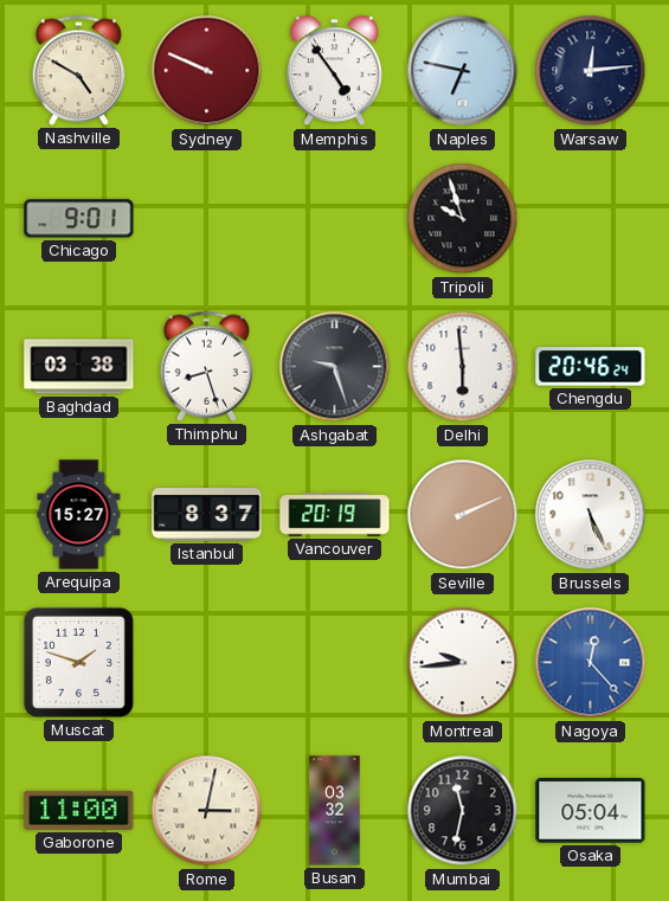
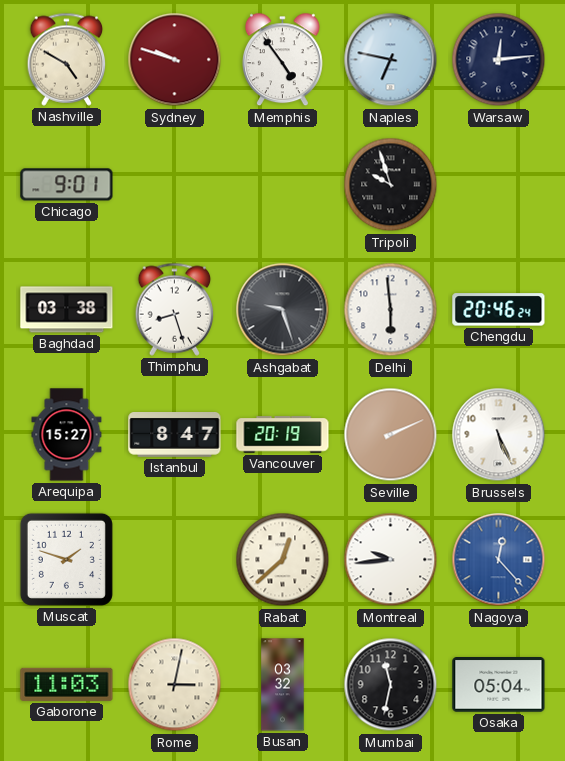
Sydney: 9:49 -> 9:48 (175, 60)
Istanbul: 8:37 -> 8:47 (175, 435)
Rabat: none -> 12:38 (283, 560)
Gaborone: 11:00 -> 11:03 (67, 684)
